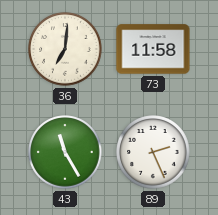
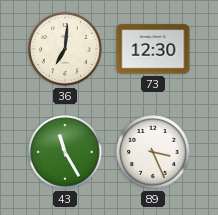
73: 11:58 -> 12:30 (153, 49)
89: 2:26 -> 3:26 (153, 152)
